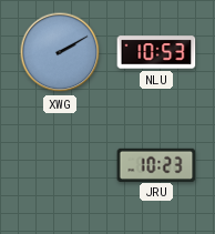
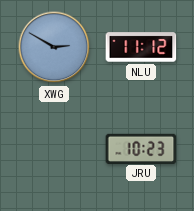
XWG: 2:10 -> 2:50 (54, 47)
NLU: 10:53 -> 11:12 (141, 47)
